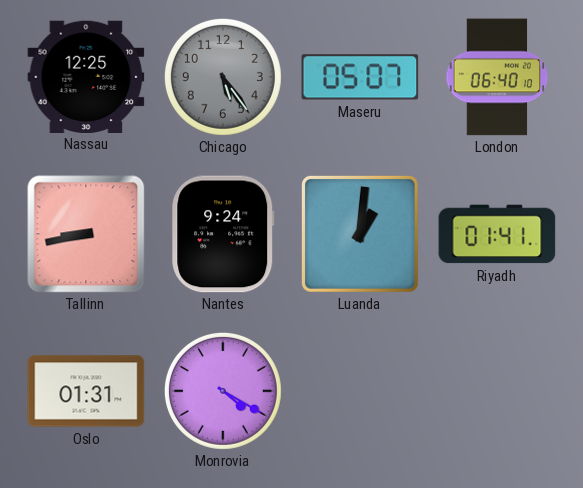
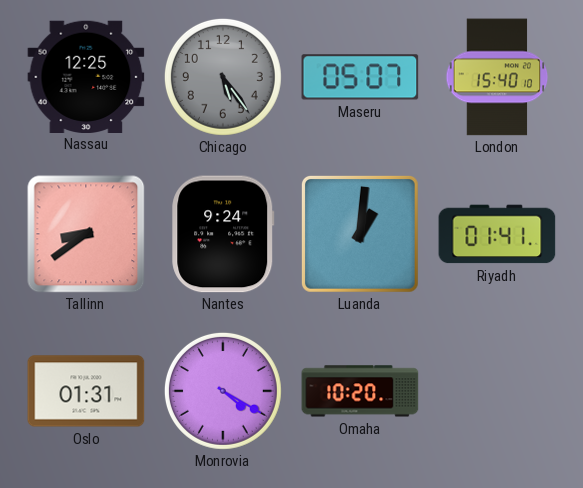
London: 06:40 -> 15:40 (497, 77)
Tallinn: 8:43 -> 8:39 (86, 234)
Omaha: none -> 10:20 (360, 391)
